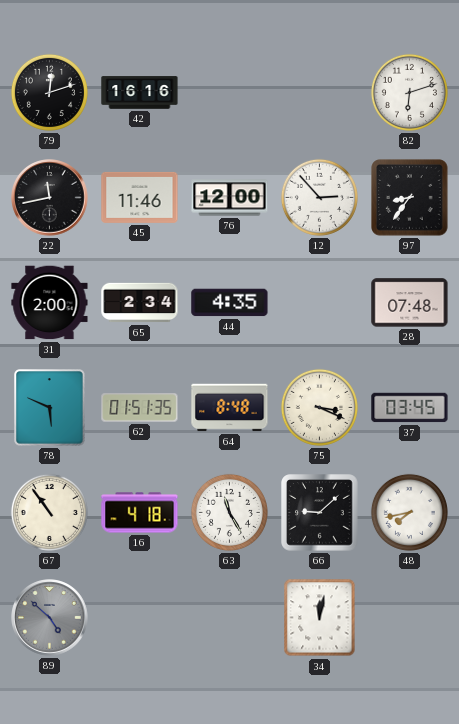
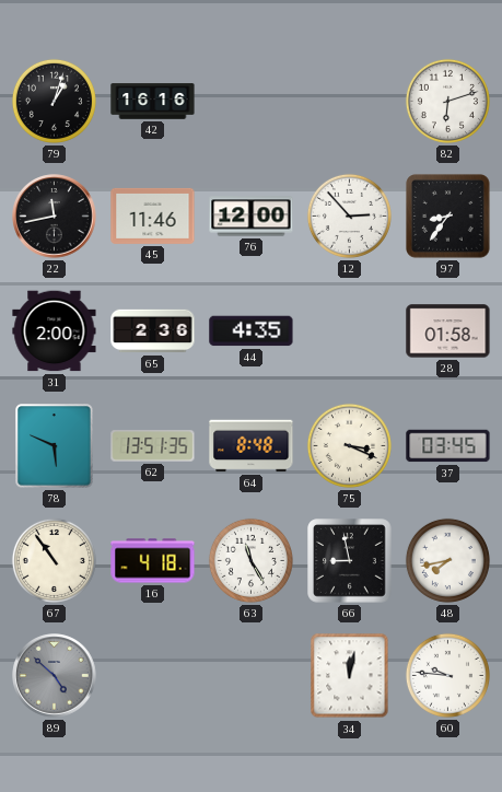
79: 12:12 -> 1:03 (54, 101)
65: 2:34 -> 2:36 (153, 331)
28: 07:48 -> 01:58 (448, 331)
62: 01:51 -> 13:51 (153, 446)
66: 9:08 -> 8:58 (350, 561)
60: none -> 9:46 (447, 675)
